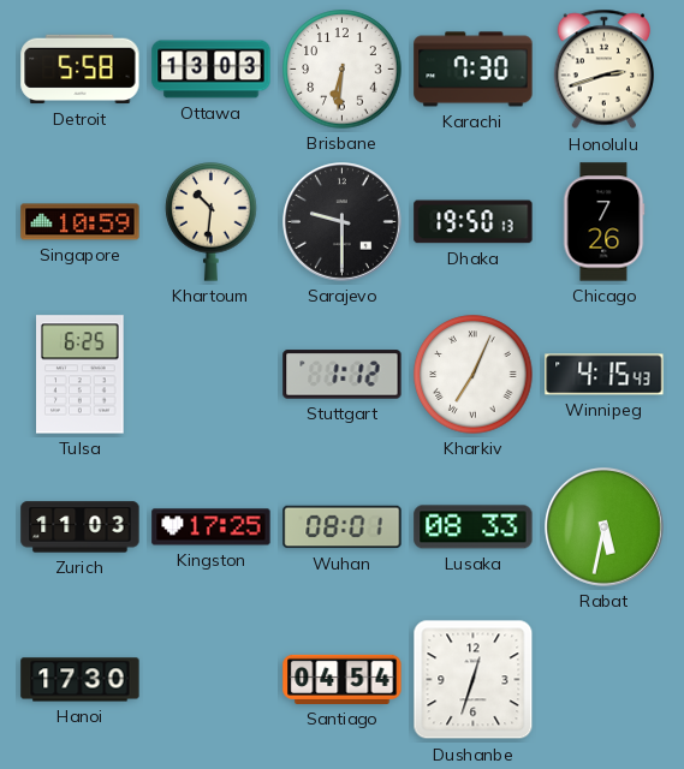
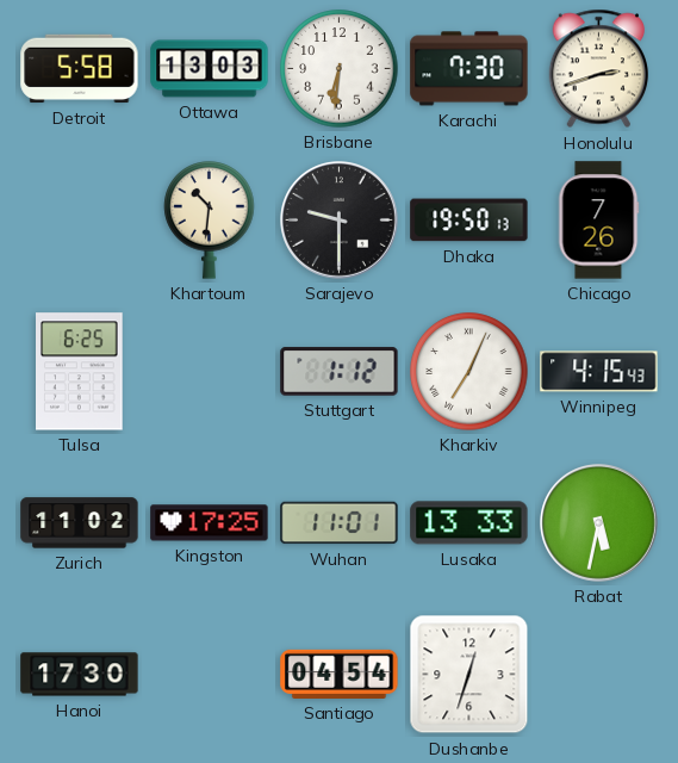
Singapore: 10:59 -> none (81, 222)
Zurich: 11:03 -> 11:02 (80, 523)
Wuhan: 08:01 -> 11:01 (340, 523)
Lusaka: 08:33 -> 13:33 (469, 523)
